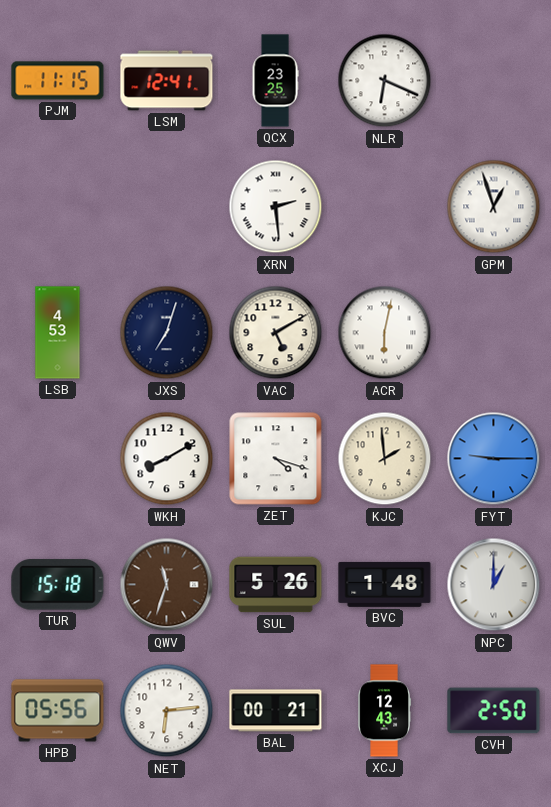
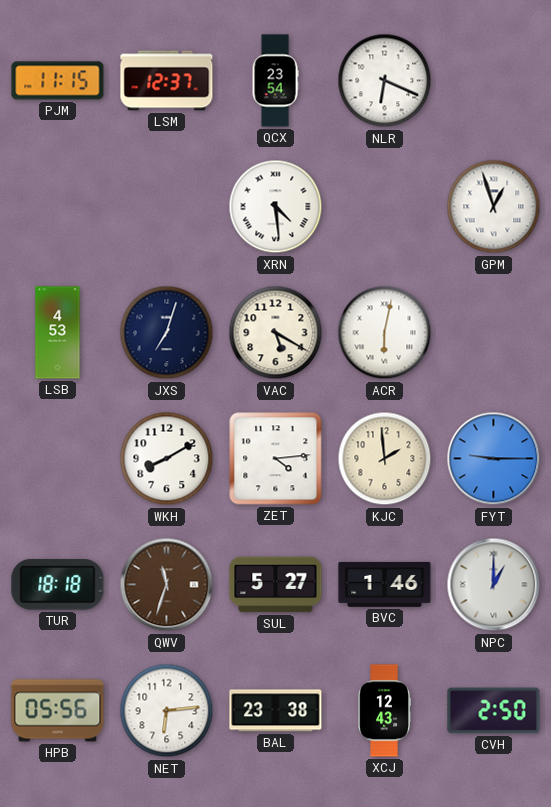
LSM: 12:41 -> 12:37 (167, 81)
QCX: 23:25 -> 23:54 (275, 81)
XRN: 2:29 -> 4:29 (276, 207)
VAC: 5:10 -> 5:20 (276, 333)
ZET: 4:18 -> 4:14 (276, 459)
TUR: 15:18 -> 18:18 (58, 585)
SUL: 5:26 -> 5:27 (276, 585)
BVC: 1:48 -> 1:46 (385, 584)
BAL: 00:21 -> 23:38 (276, 711)
